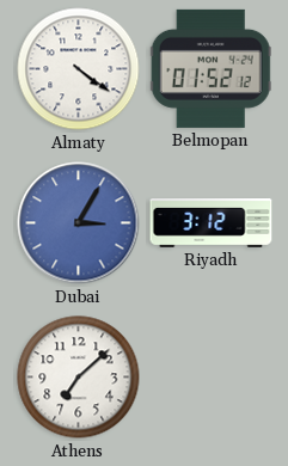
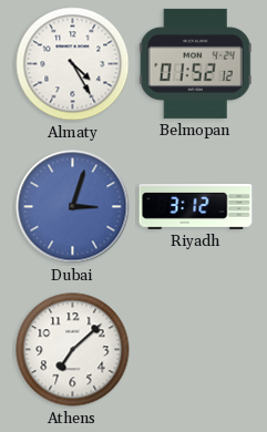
Almaty: 4:21 -> 4:25 (73, 64)
Dubai: 3:05 -> 3:03 (73, 207)
